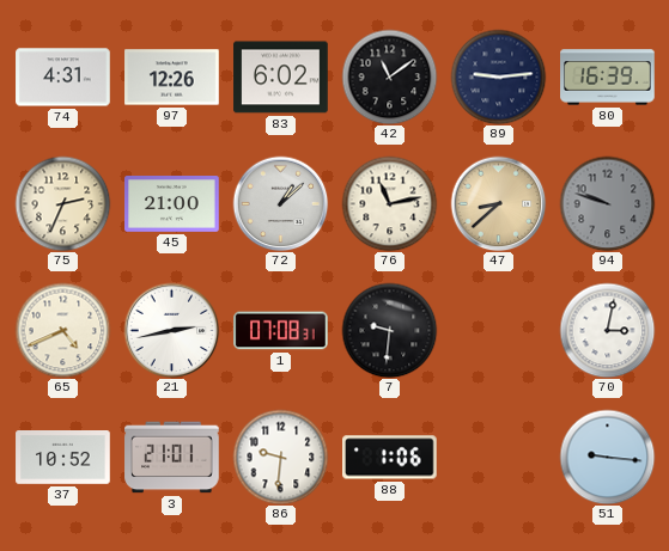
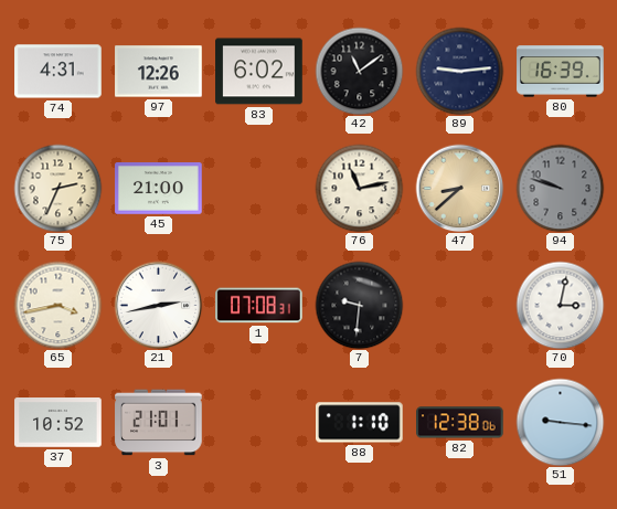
72: 1:08 -> none (280, 203)
65: 4:41 -> 3:43 (57, 305)
86: 9:31 -> none (280, 457)
88: 1:06 -> 1:10 (360, 423)
82: none -> 12:38 (460, 423)
